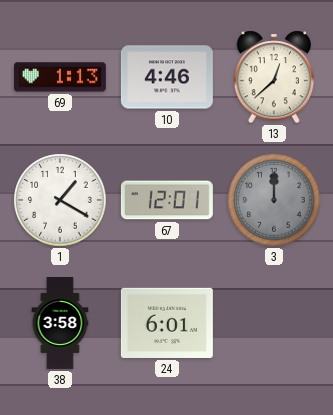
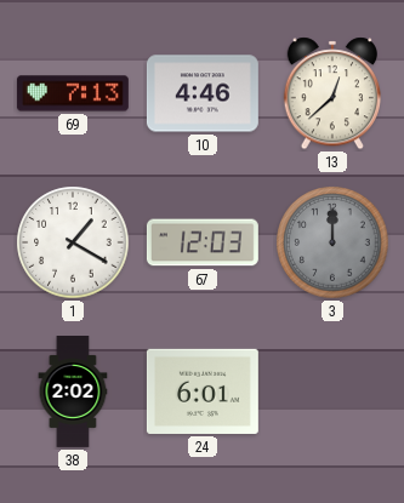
69: 1:13 -> 7:13 (73, 93)
67: 12:01 -> 12:03 (203, 242)
38: 3:58 -> 2:02 (73, 393)
